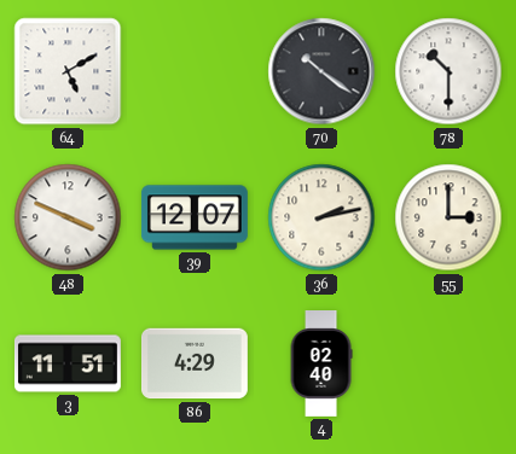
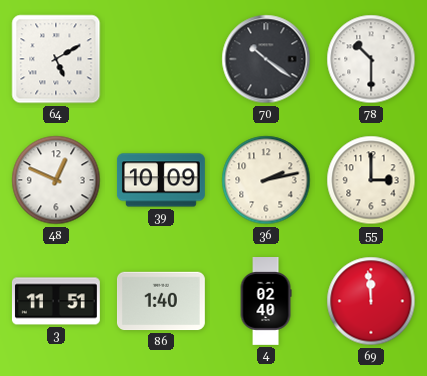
48: 3:49 -> 12:49 (56, 180)
39: 12:07 -> 10:09 (161, 180)
86: 4:29 -> 1:40 (161, 301)
69: none -> 11:59 (371, 301)
